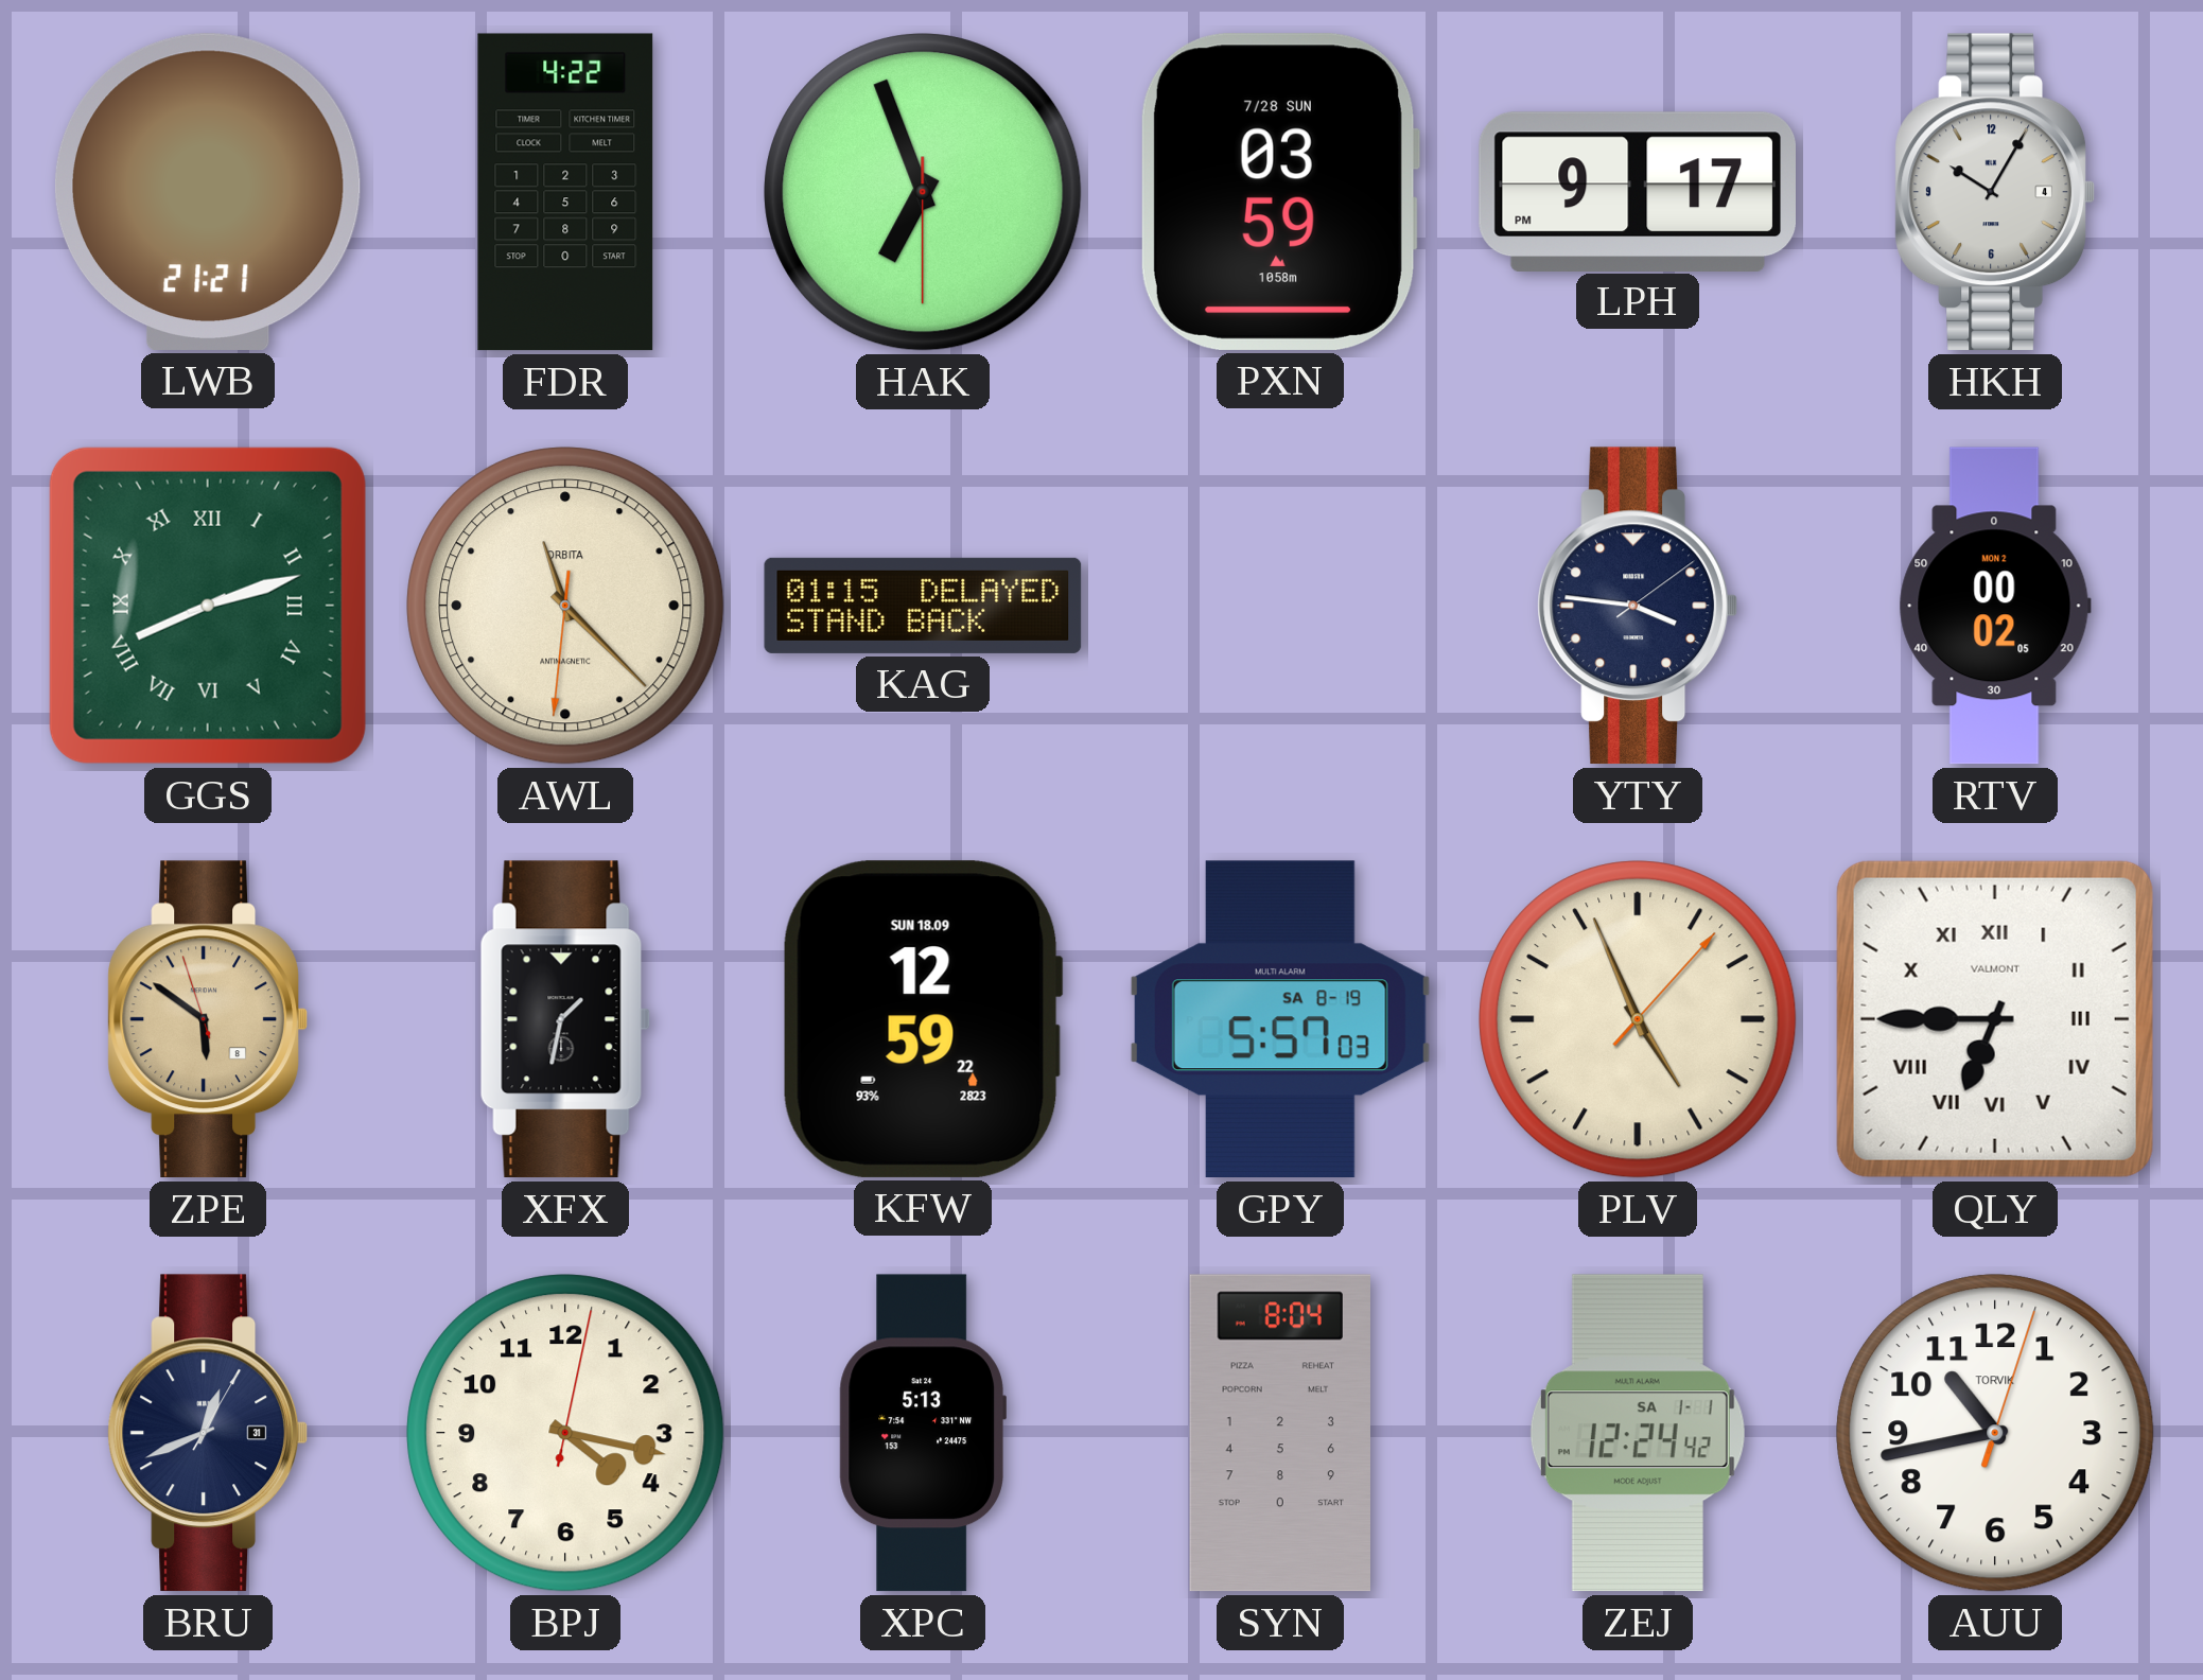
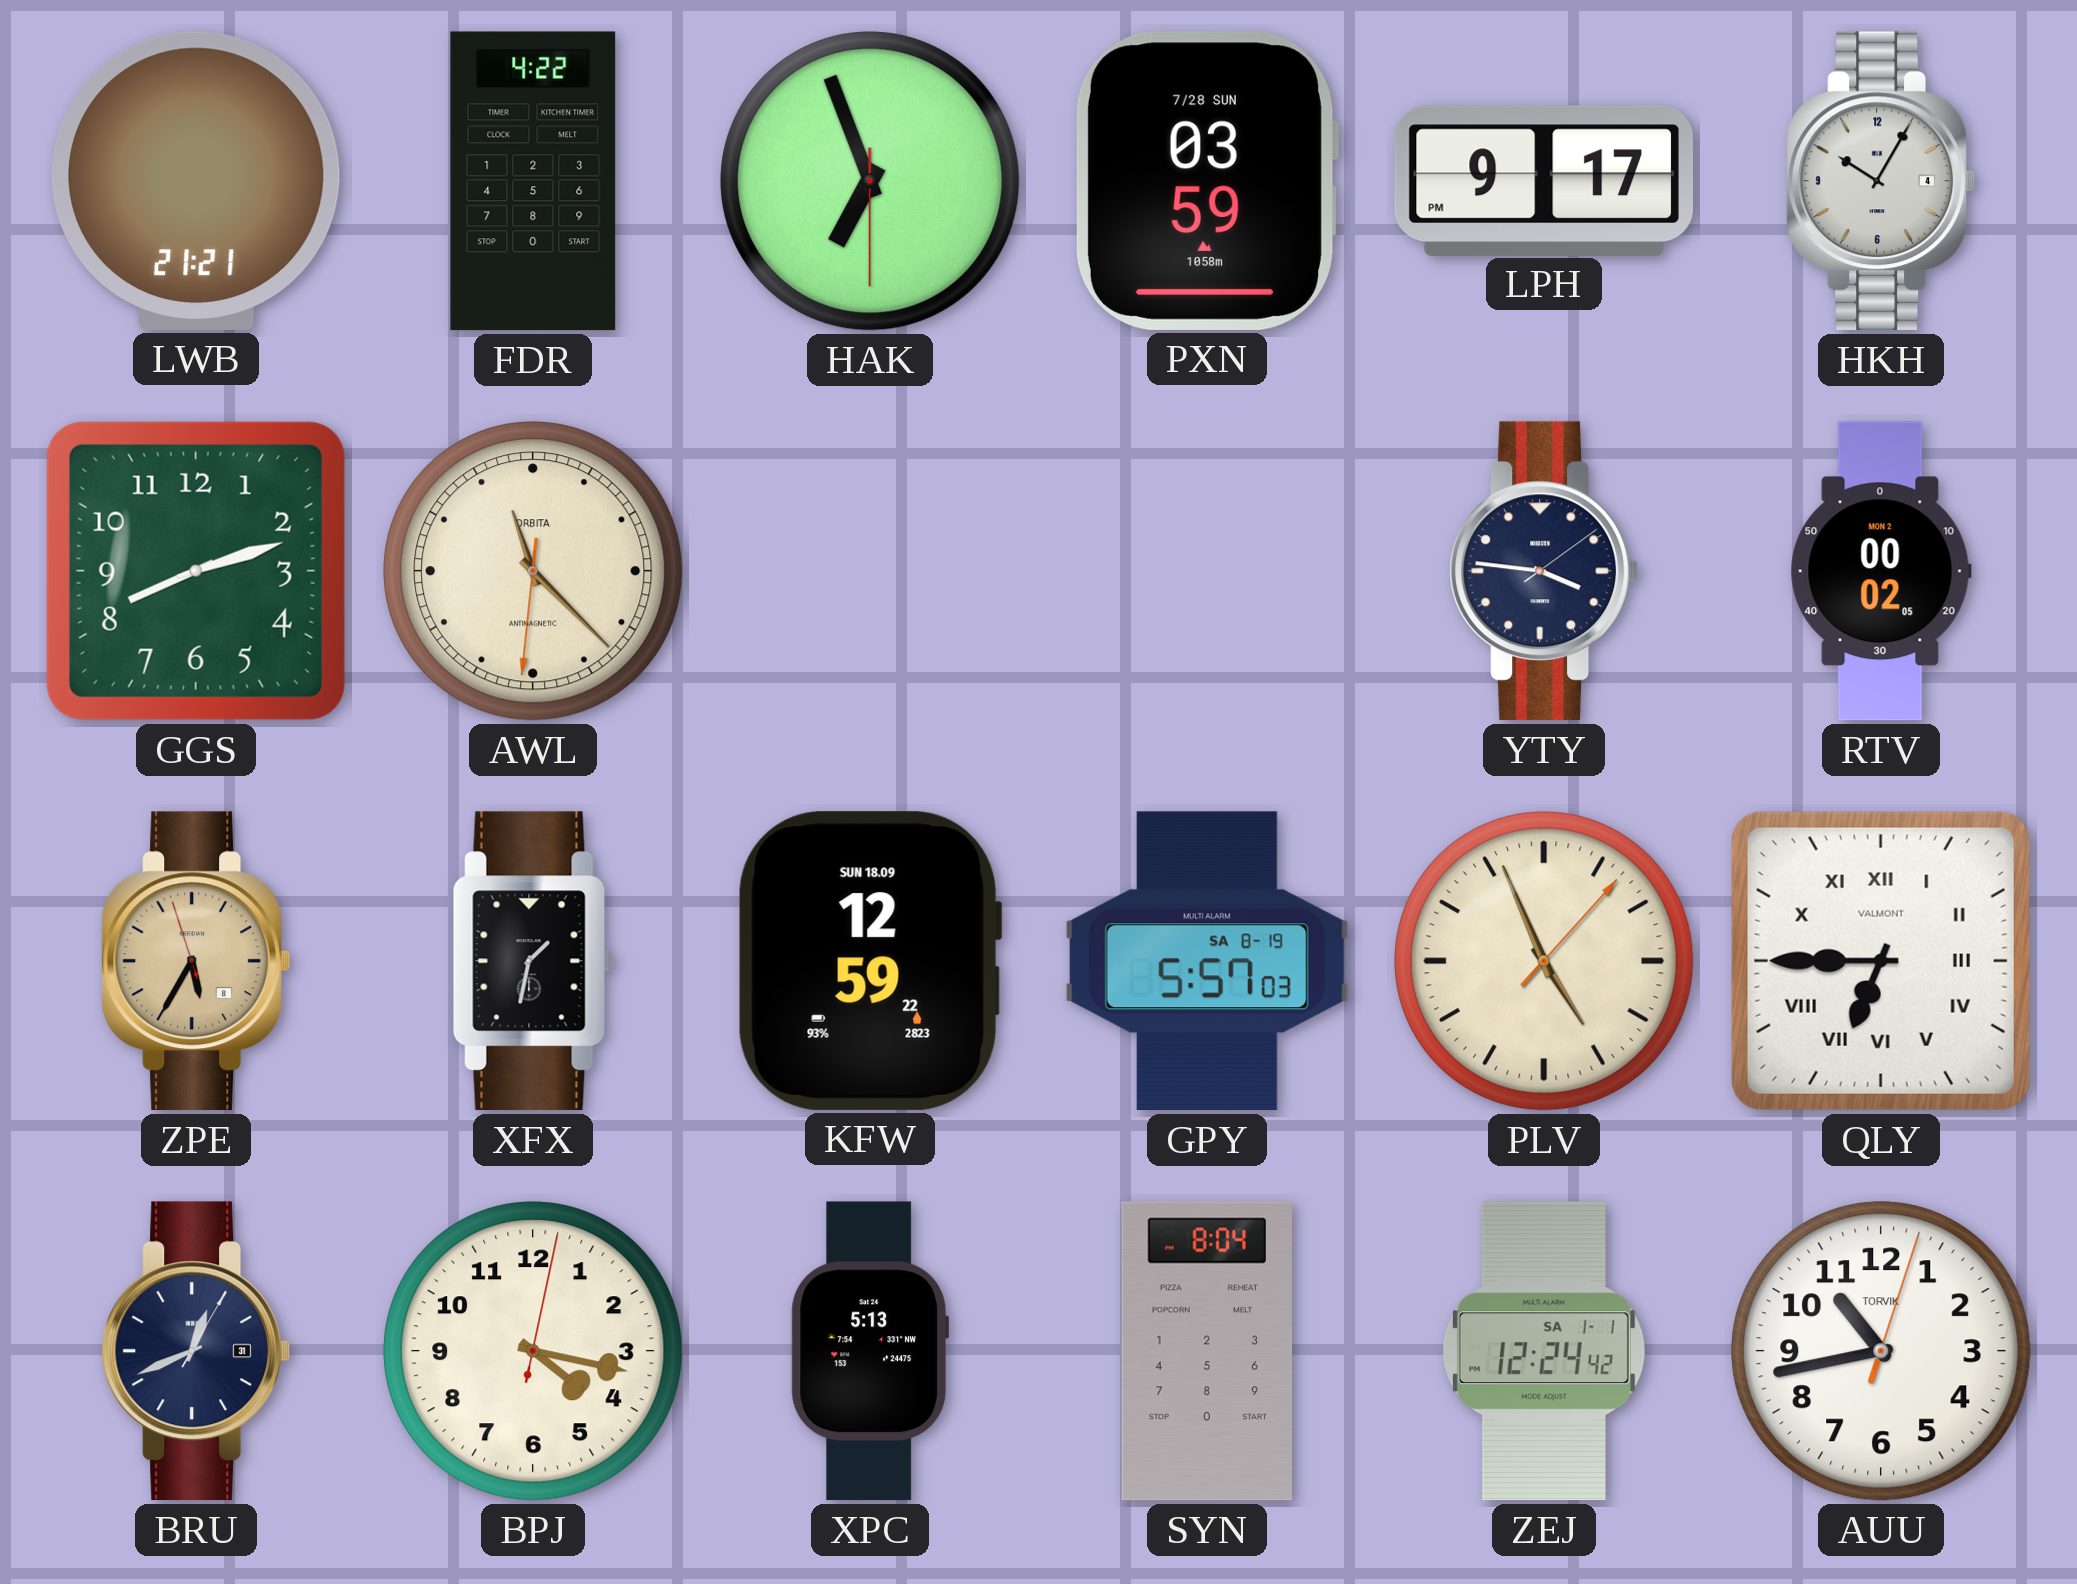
GGS numerals: Roman -> Arabic (196, 571)
KAG: 01:15 -> none (923, 606)
ZPE: 5:50 -> 5:34 (195, 961)
